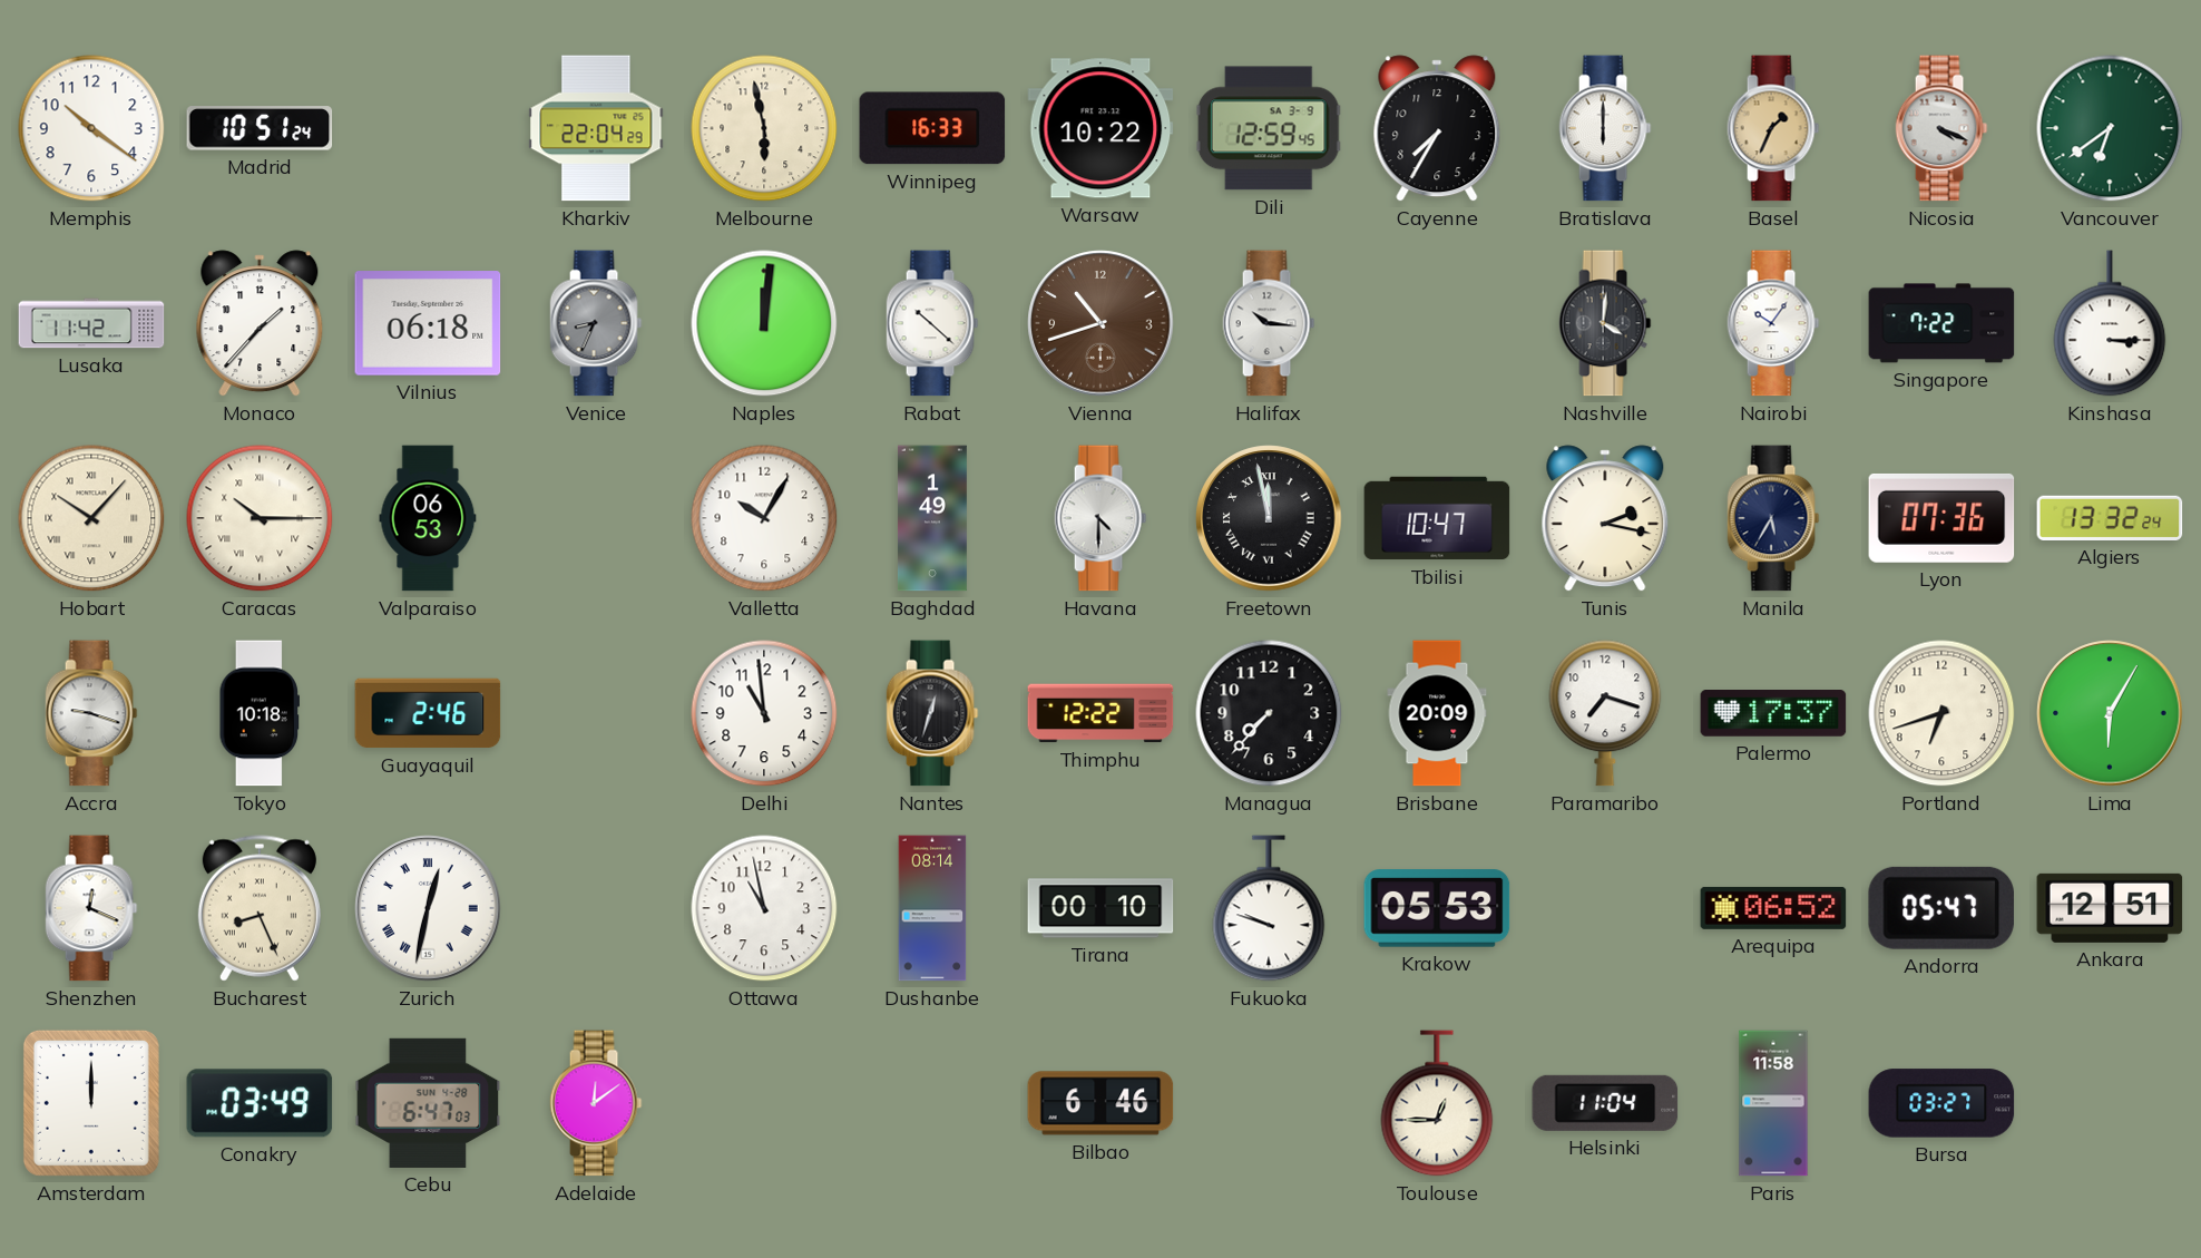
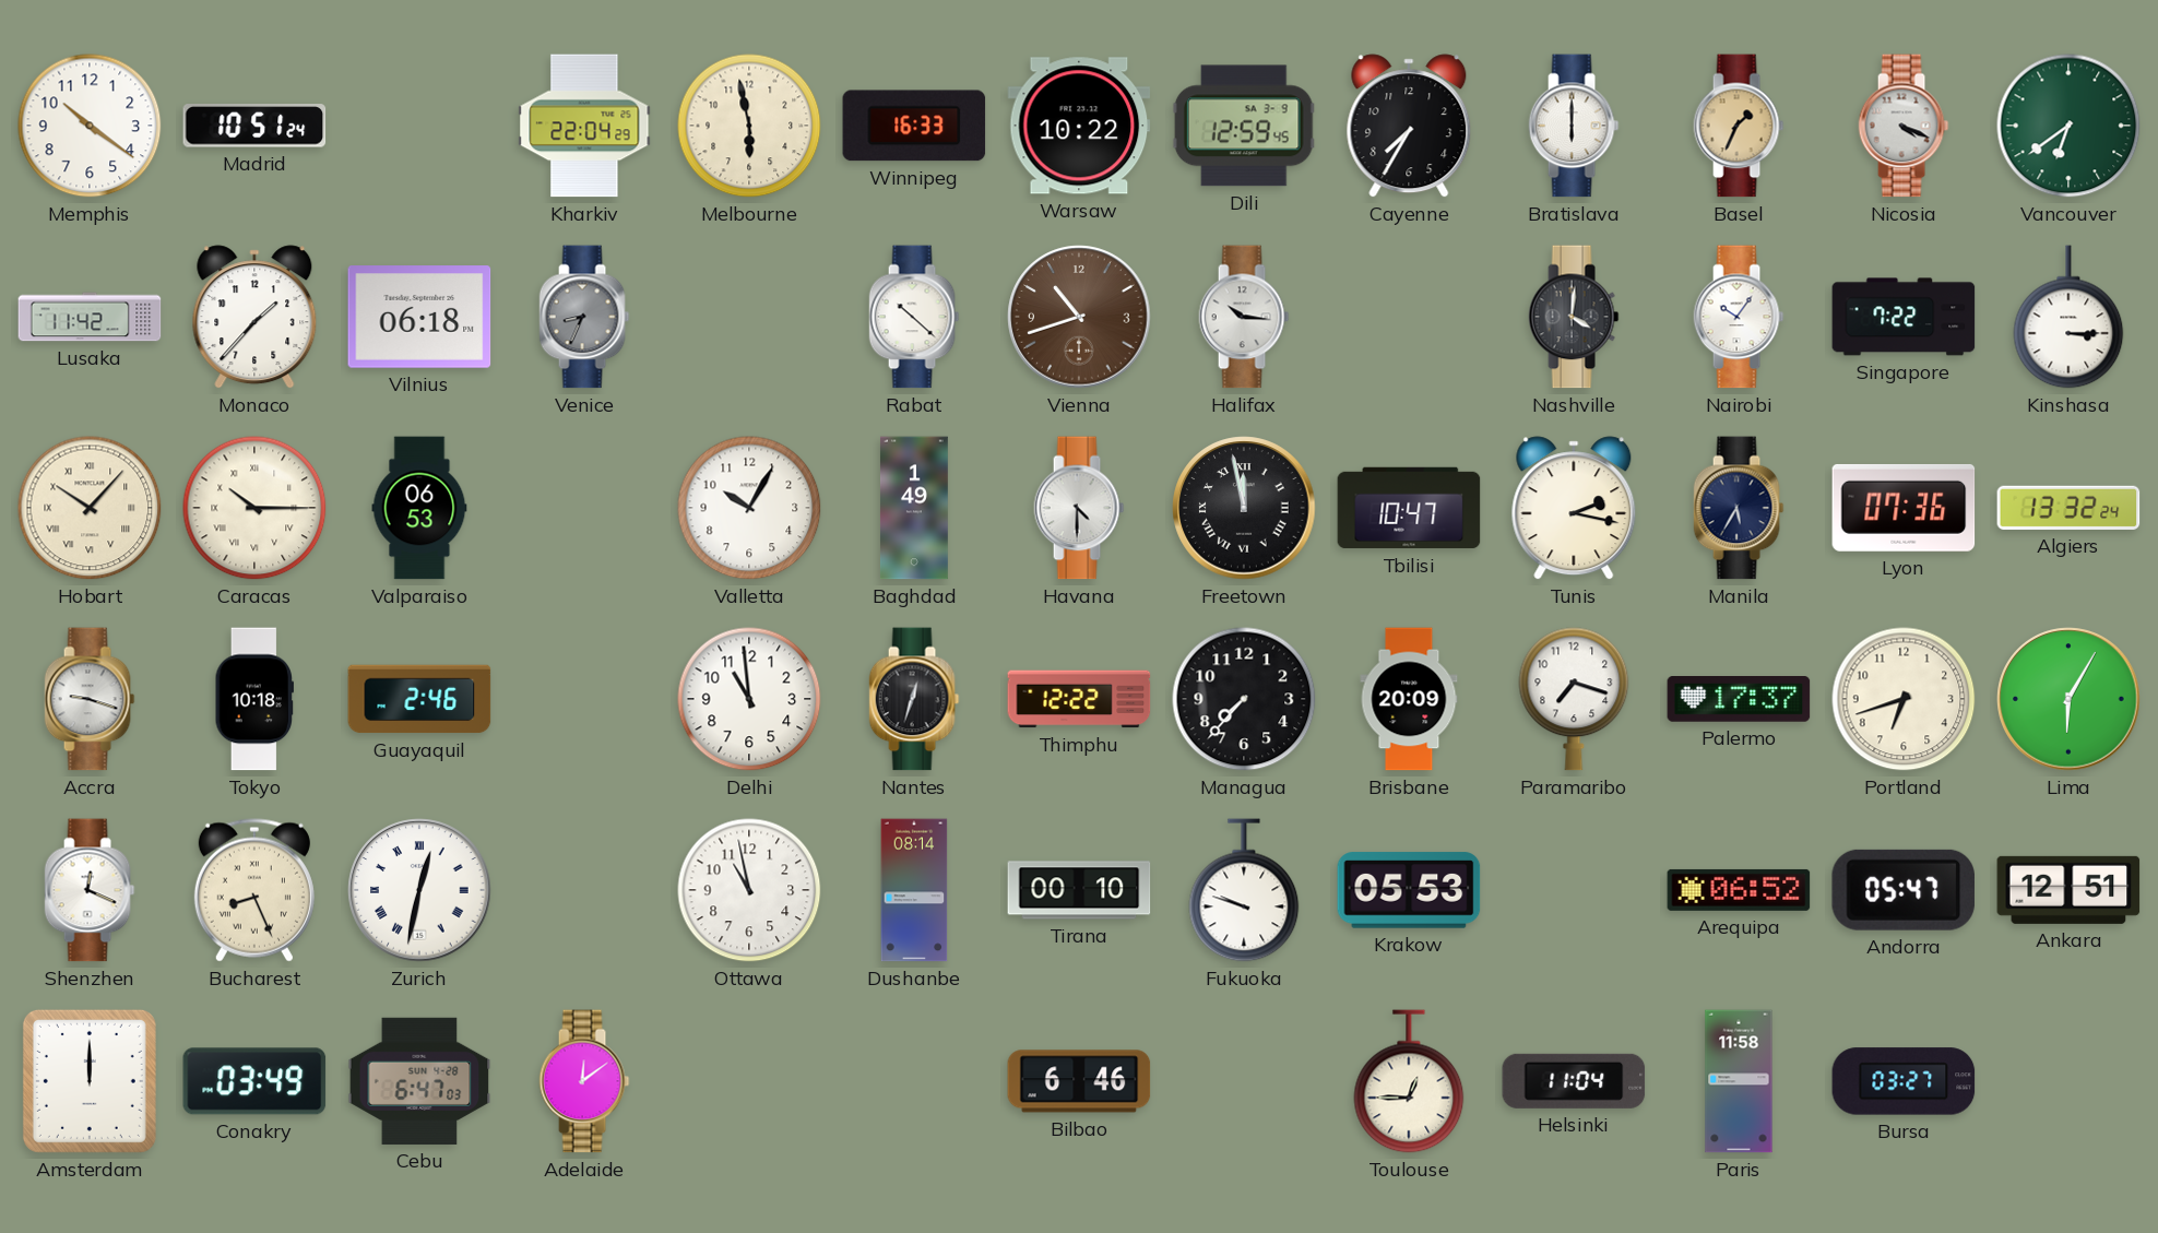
Naples: 12:01 -> none (764, 323)
